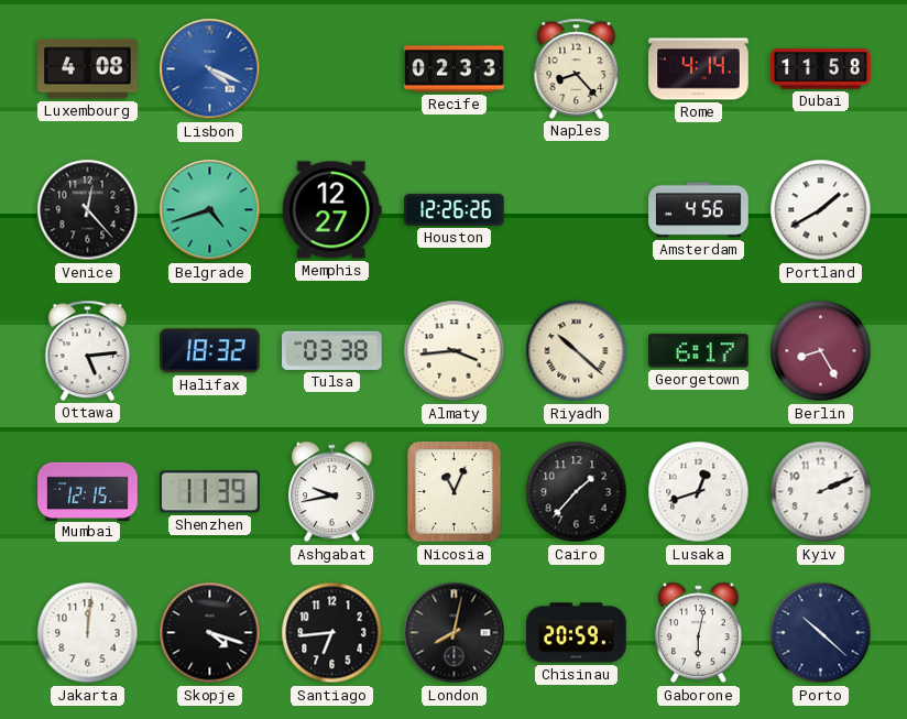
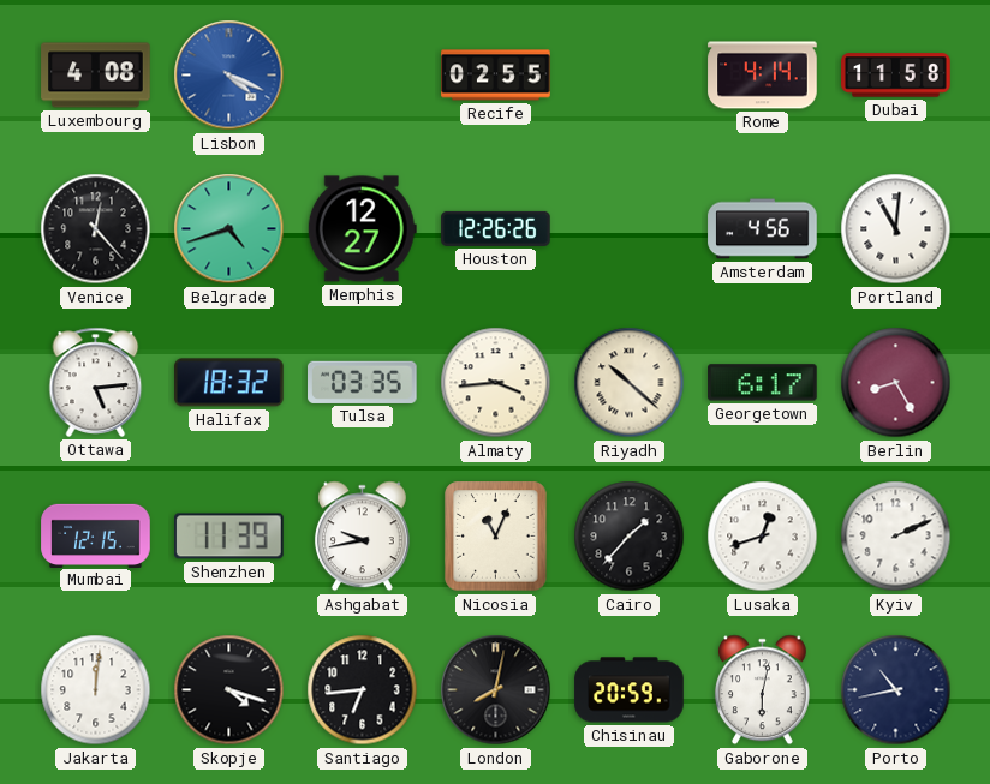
Recife: 02:33 -> 02:55 (496, 76)
Naples: 8:23 -> none (577, 68)
Portland: 1:40 -> 11:01 (896, 229)
Tulsa: 03:38 -> 03:35 (363, 382)
Porto: 10:22 -> 10:43 (896, 690)
